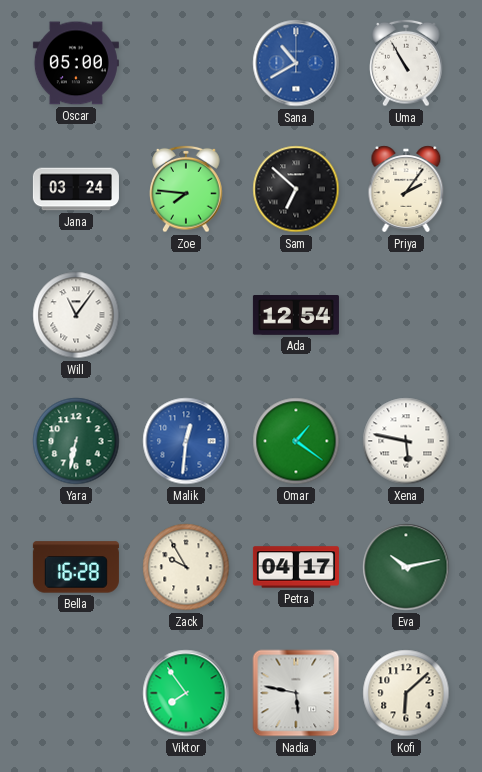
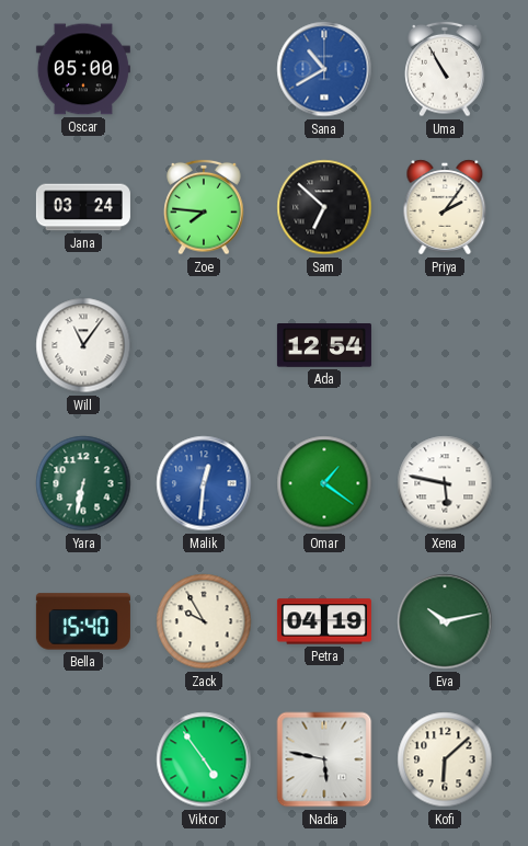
Bella: 16:28 -> 15:40 (83, 621)
Petra: 04:17 -> 04:19 (324, 621)
Viktor: 7:54 -> 4:54 (204, 759)
